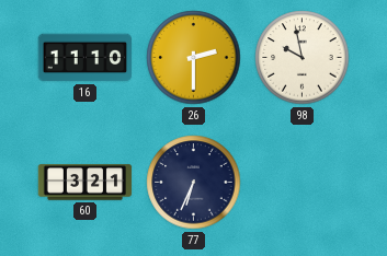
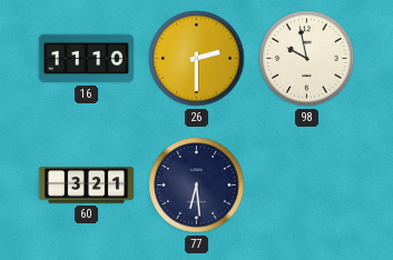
77: 6:34 -> 6:29 (197, 186)
